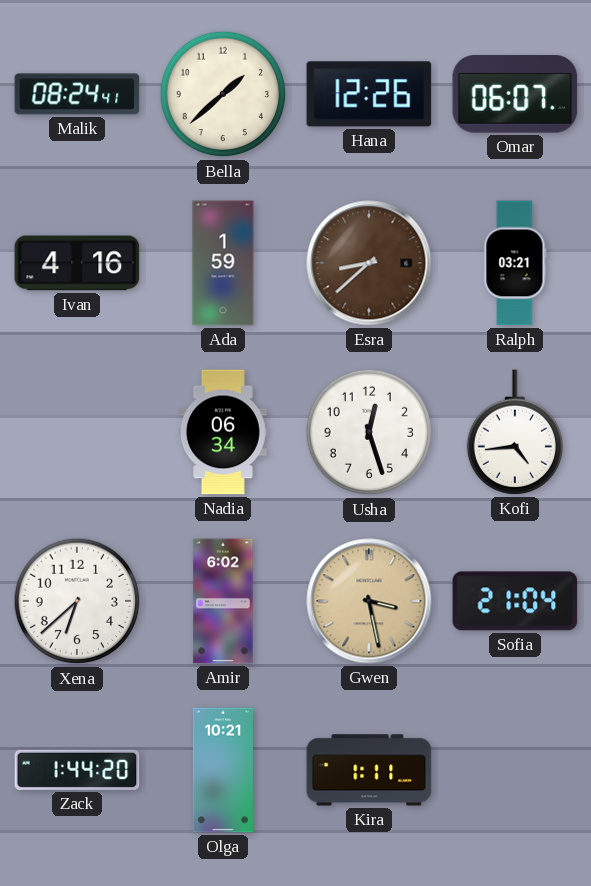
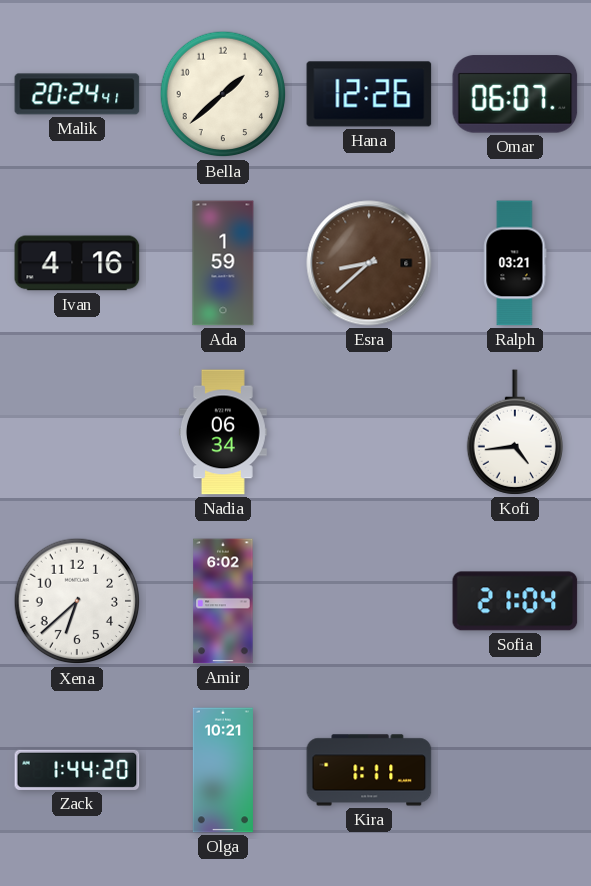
Malik: 08:24 -> 20:24 (77, 94)
Usha: 12:27 -> none (369, 432)
Gwen: 3:28 -> none (369, 601)
